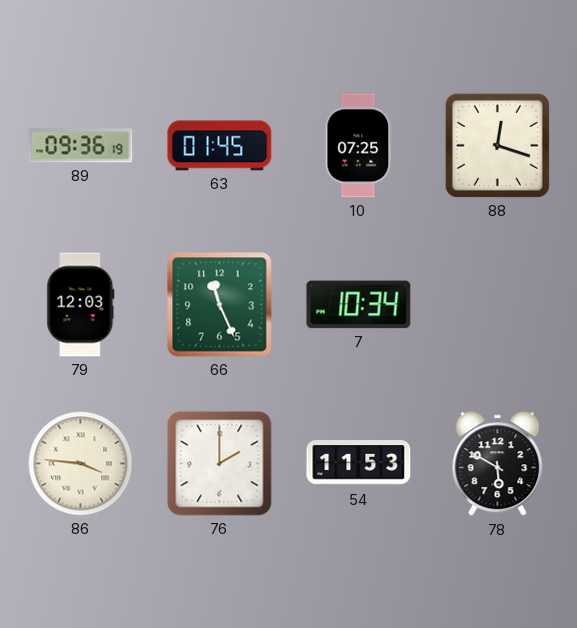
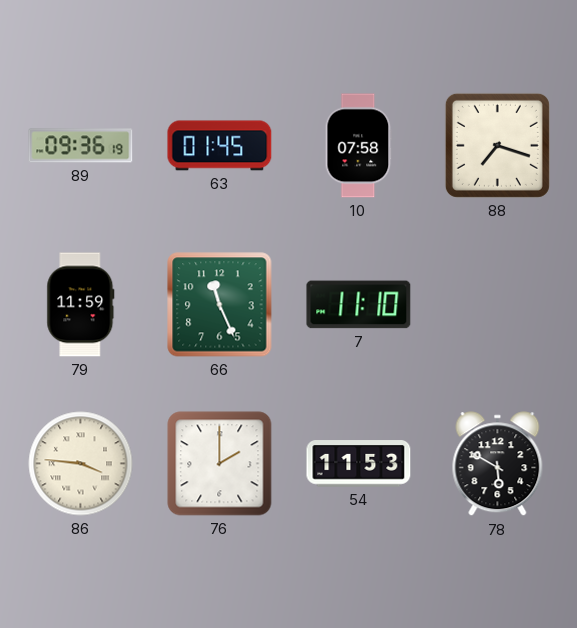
10: 07:25 -> 07:58 (359, 146)
88: 12:18 -> 7:18 (497, 145)
79: 12:03 -> 11:59 (81, 305)
7: 10:34 -> 11:10 (359, 305)
